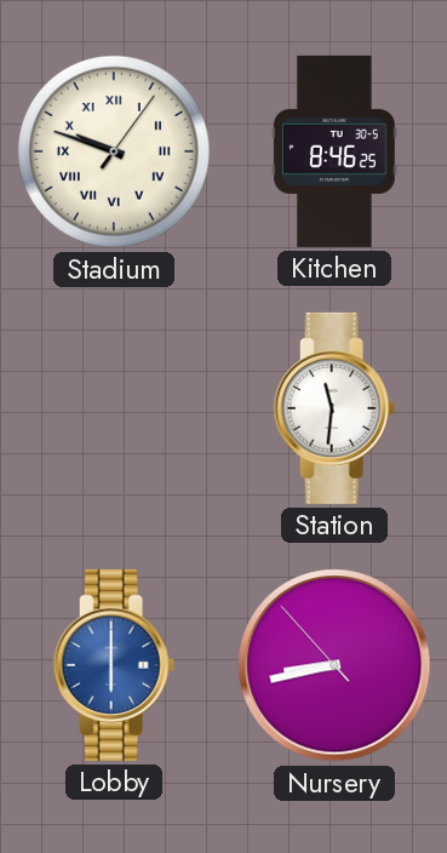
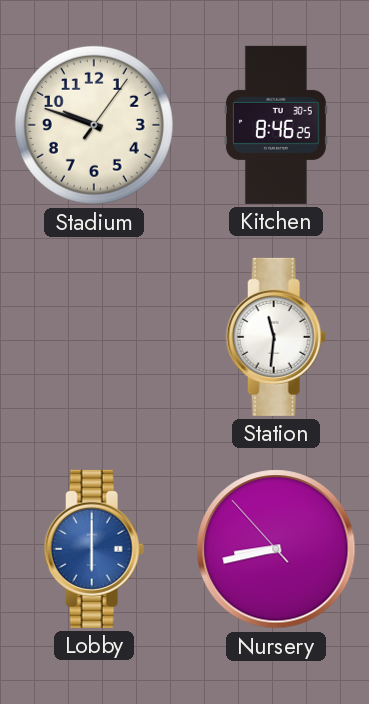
Stadium numerals: Roman -> Arabic (94, 125)
